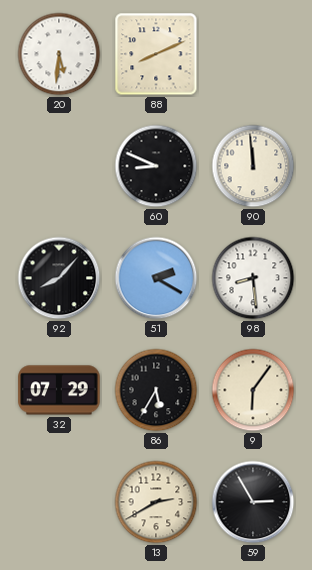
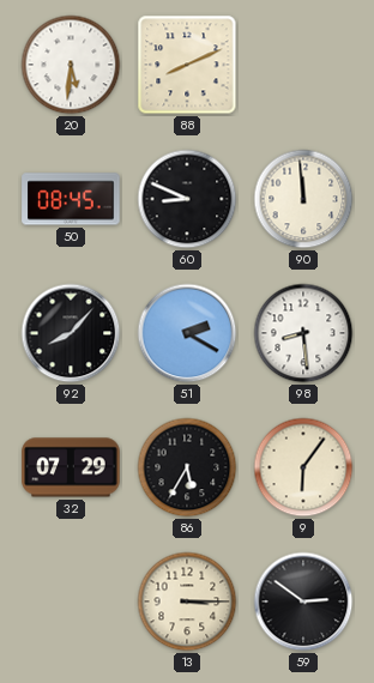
50: none -> 08:45 (71, 199)
13: 2:40 -> 3:15 (187, 602)
59: 2:55 -> 2:51 (303, 602)
